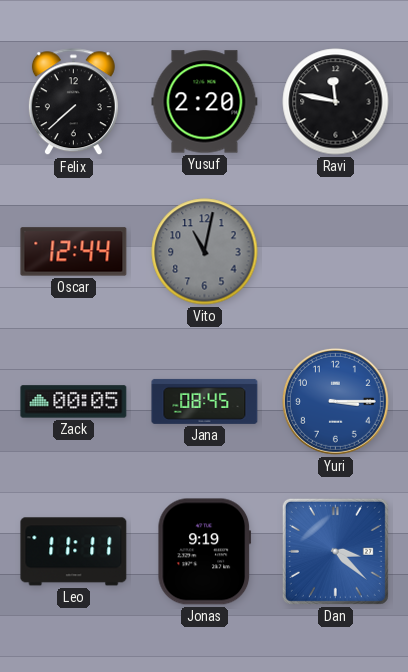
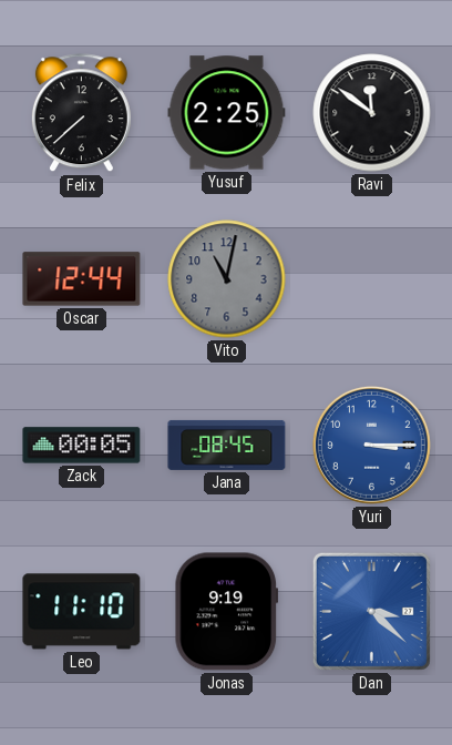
Yusuf: 2:20 -> 2:25 (227, 113)
Ravi: 11:47 -> 11:51 (372, 113)
Leo: 11:11 -> 11:10 (82, 612)
